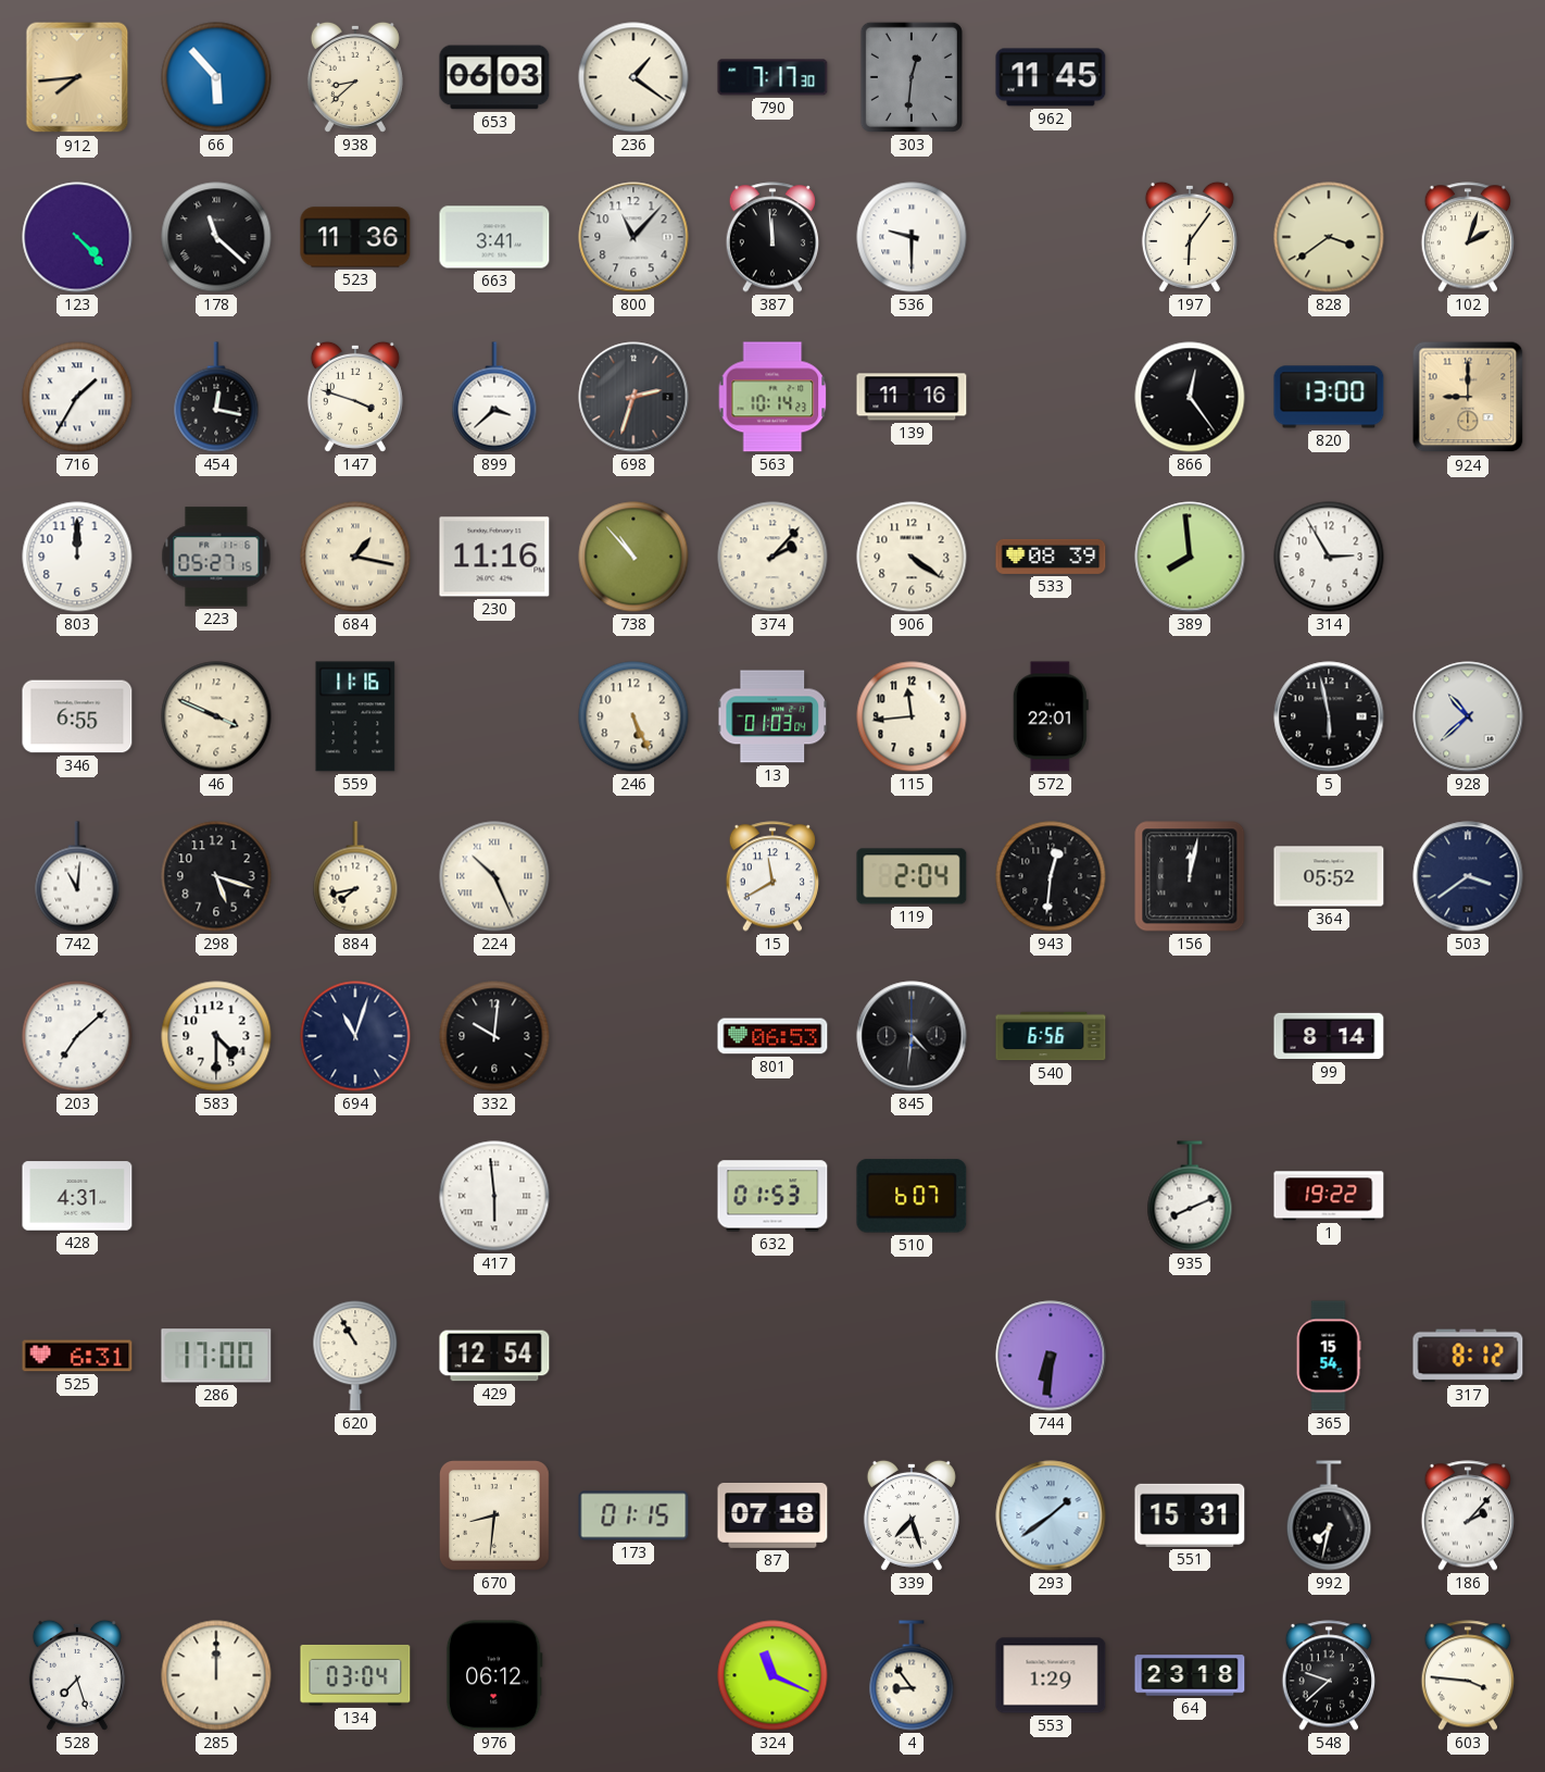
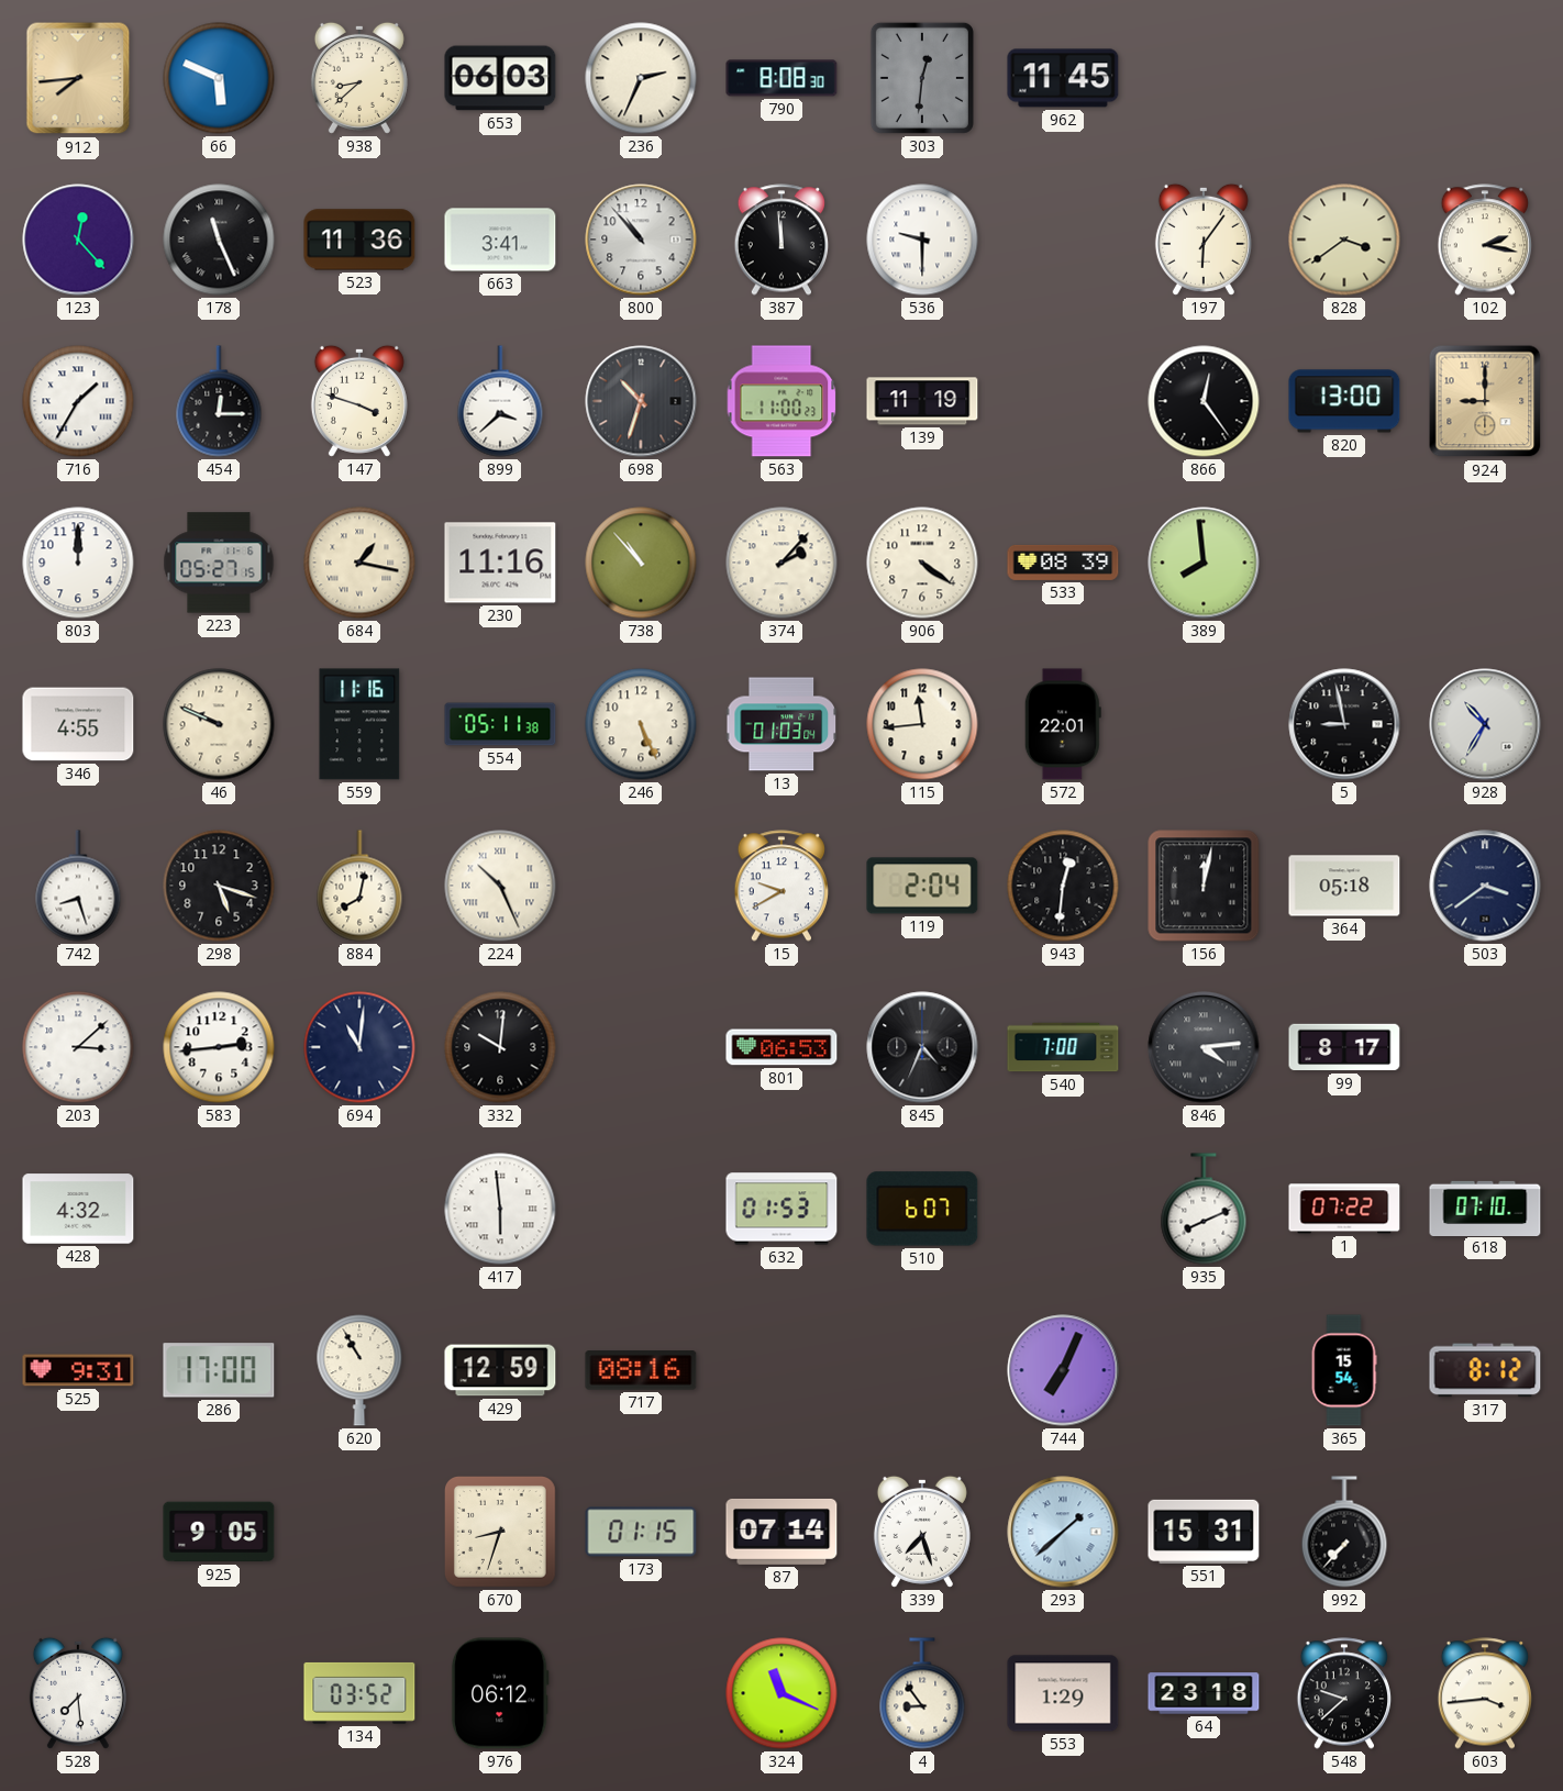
66: 5:53 -> 5:49 (219, 78)
236: 1:21 -> 2:34 (641, 78)
790: 7:17 -> 8:08 (781, 78)
123: 4:23 -> 12:23 (78, 240)
178: 11:22 -> 11:26 (219, 240)
800: 11:07 -> 10:53 (641, 240)
102: 2:03 -> 2:17 (1485, 240)
454: 12:17 -> 12:15 (219, 401)
698: 2:33 -> 10:33 (641, 401)
563: 10:14 -> 11:00 (781, 401)
139: 11:16 -> 11:19 (922, 401)
314: 2:55 -> none (1329, 557)
346: 6:55 -> 4:55 (78, 724)
46: 3:49 -> 9:49 (219, 724)
554: none -> 05:11 (500, 724)
5: 5:58 -> 8:58 (1344, 724)
928: 10:38 -> 10:35 (1485, 724)
742: 11:01 -> 8:27 (78, 886)
884: 7:43 -> 8:02 (359, 886)
15: 11:40 -> 9:40 (781, 886)
364: 05:52 -> 05:18 (1344, 886)
203: 7:08 -> 3:08 (78, 1047)
583: 4:30 -> 2:44 (219, 1047)
694: 11:03 -> 11:01 (359, 1047)
845: 4:31 -> 4:34 (922, 1047)
540: 6:56 -> 7:00 (1063, 1047)
846: none -> 4:14 (1204, 1047)
99: 8:14 -> 8:17 (1344, 1047)
428: 4:31 -> 4:32 (78, 1209)
1: 19:22 -> 07:22 (1344, 1209)
618: none -> 07:10 (1485, 1208)
525: 6:31 -> 9:31 (78, 1370)
429: 12:54 -> 12:59 (500, 1370)
717: none -> 08:16 (641, 1370)
744: 6:31 -> 7:04 (1063, 1370)
925: none -> 9:05 (219, 1532)
670: 8:31 -> 8:33 (501, 1533)
87: 07:18 -> 07:14 (781, 1532)
293: 1:39 -> 1:38 (1063, 1532)
992: 7:32 -> 7:37 (1344, 1532)
186: 2:07 -> none (1468, 1515)
528: 7:27 -> 7:29 (78, 1693)
285: 12:00 -> none (216, 1675)
134: 03:04 -> 03:52 (359, 1693)
603: 3:46 -> 3:44 (1485, 1693)
